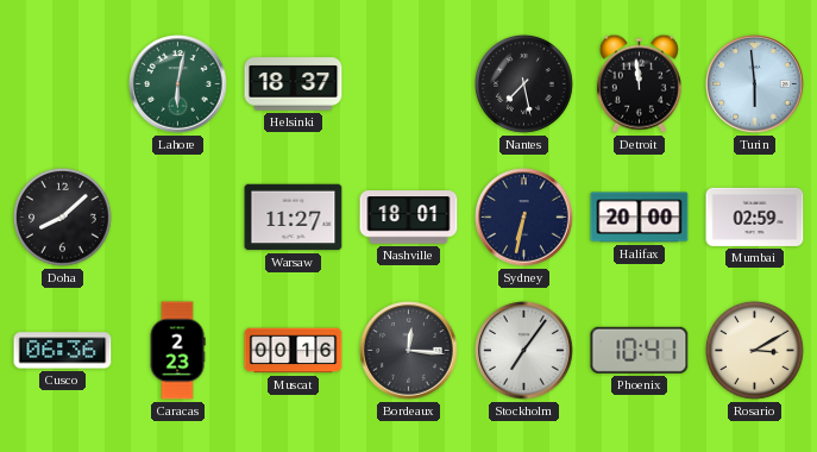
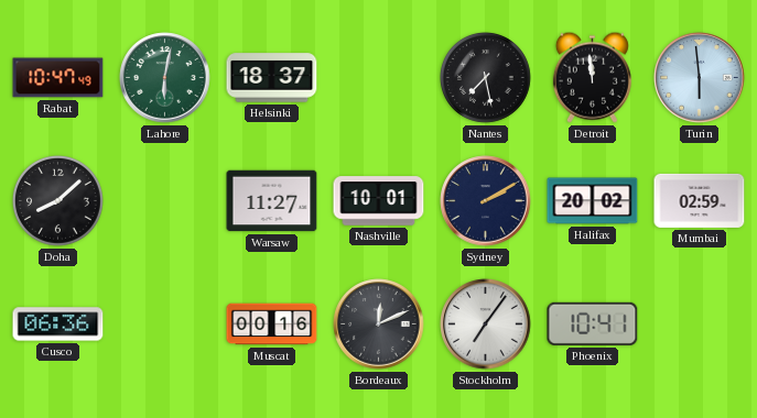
Rabat: none -> 10:47 (58, 78)
Nashville: 18:01 -> 10:01 (379, 201)
Sydney: 6:32 -> 2:10 (486, 201)
Halifax: 20:00 -> 20:02 (593, 201)
Caracas: 2:23 -> none (177, 351)
Bordeaux: 12:16 -> 12:11 (379, 324)
Rosario: 3:10 -> none (755, 351)
